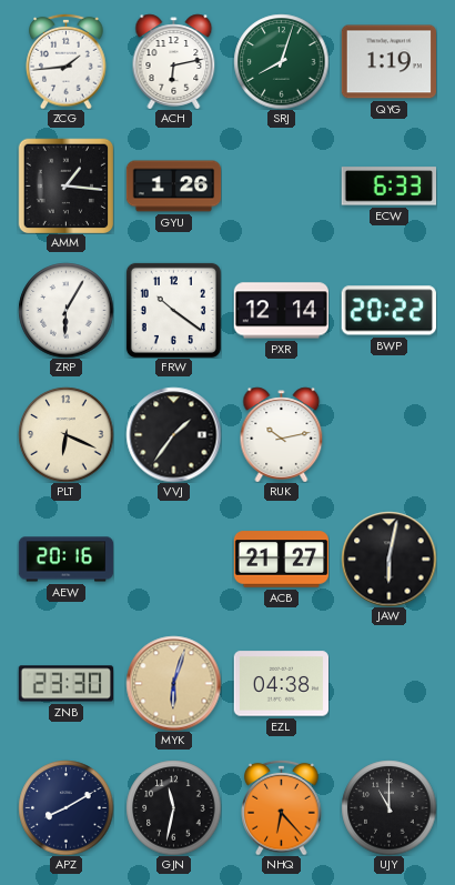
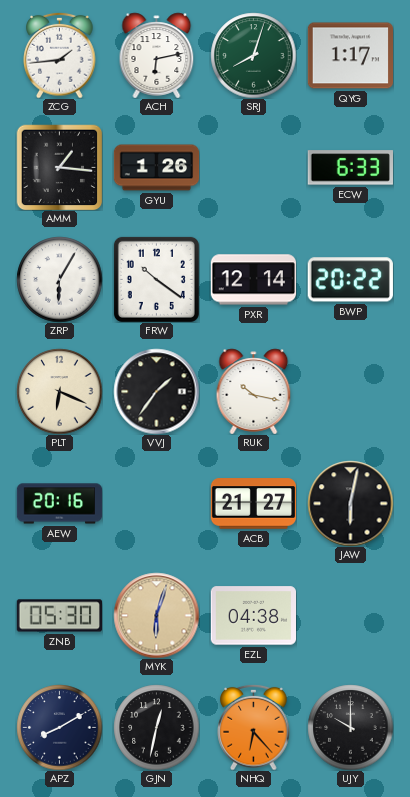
QYG: 1:19 -> 1:17 (350, 56)
RUK: 10:13 -> 10:17 (254, 391)
ZNB: 23:30 -> 05:30 (59, 616)
GJN: 11:32 -> 12:32 (156, 727)
UJY: 11:00 -> 10:00 (350, 727)
